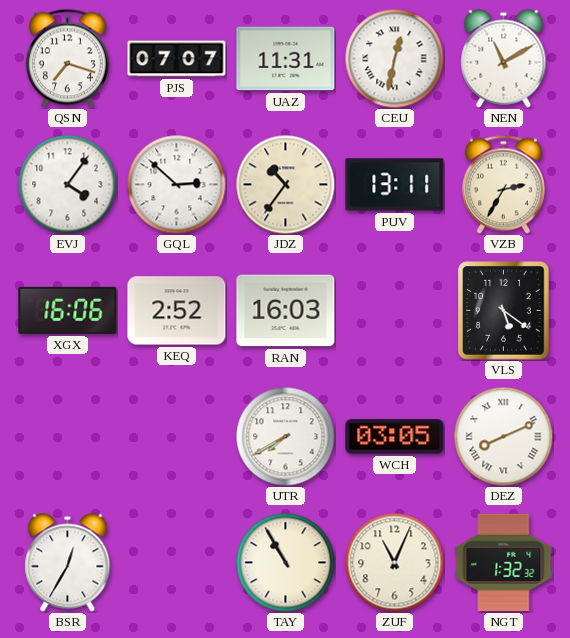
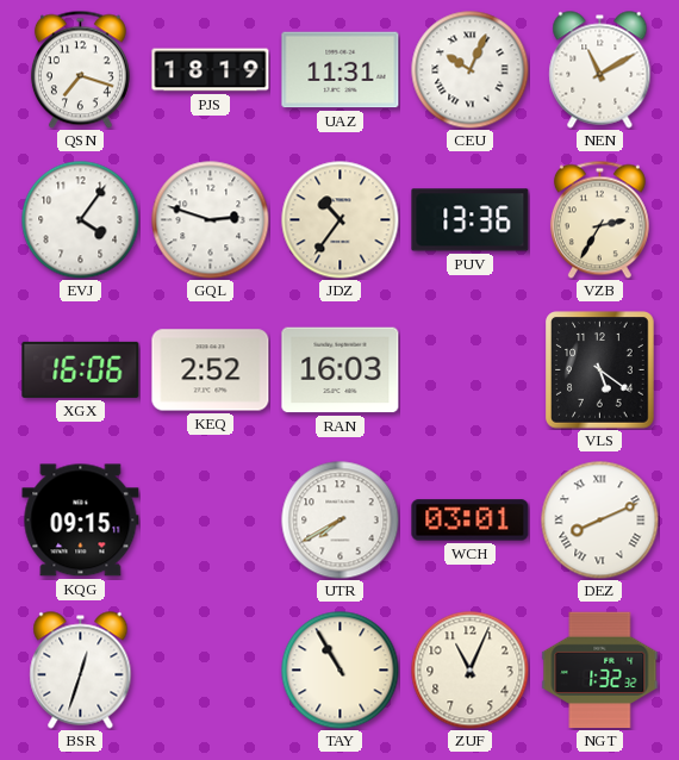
PJS: 07:07 -> 18:19 (211, 70)
CEU: 12:32 -> 10:04 (471, 70)
GQL: 2:52 -> 2:48 (211, 220)
PUV: 13:11 -> 13:36 (471, 220)
KQG: none -> 09:15 (81, 521)
WCH: 03:05 -> 03:01 (471, 521)
BSR: 12:35 -> 12:33 (81, 671)
